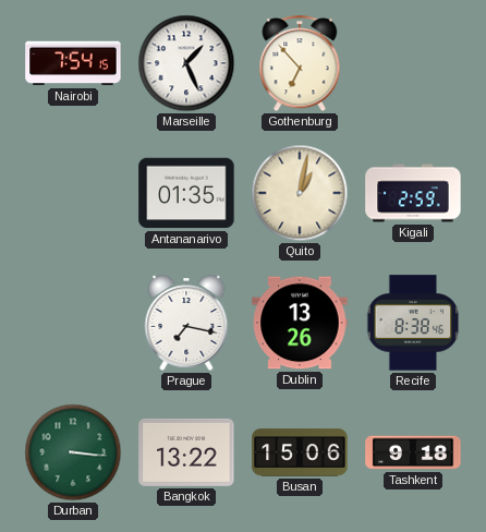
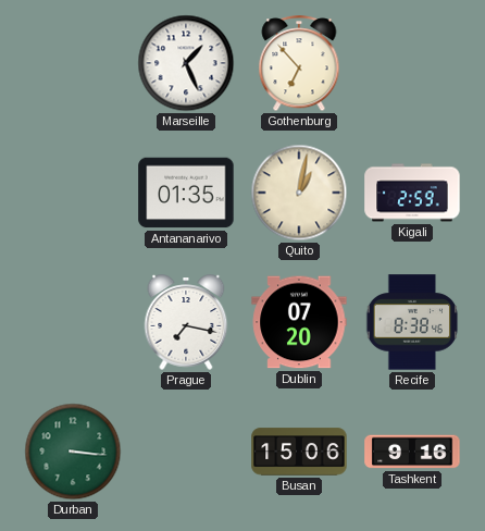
Nairobi: 7:54 -> none (73, 63)
Dublin: 13:26 -> 07:20 (299, 322)
Bangkok: 13:22 -> none (186, 452)
Tashkent: 9:18 -> 9:16 (412, 452)
